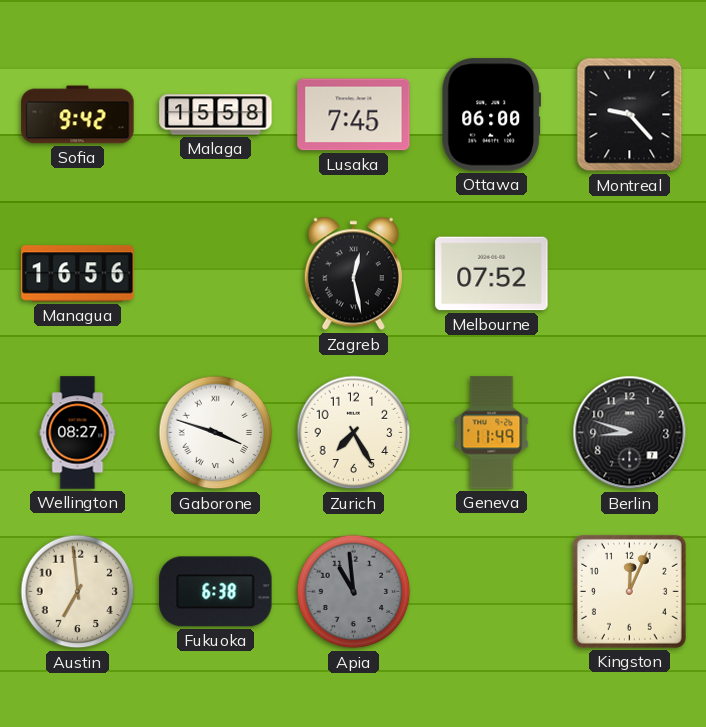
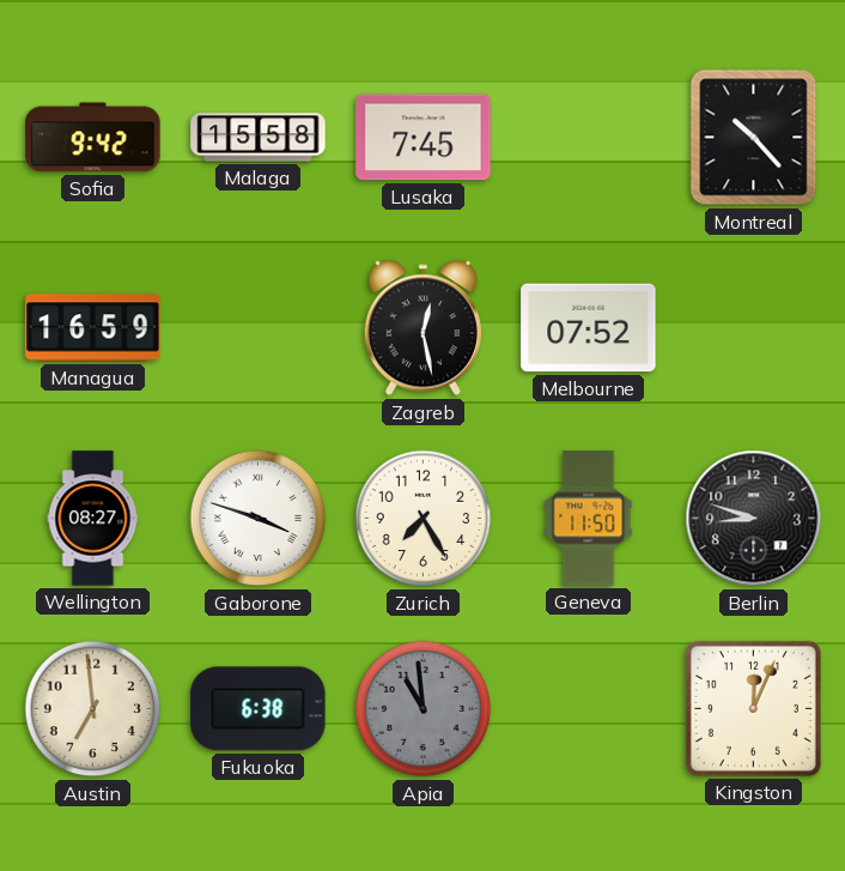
Ottawa: 06:00 -> none (491, 115)
Montreal: 9:23 -> 10:23 (754, 138)
Managua: 16:56 -> 16:59 (93, 328)
Geneva: 11:49 -> 11:50 (589, 519)
